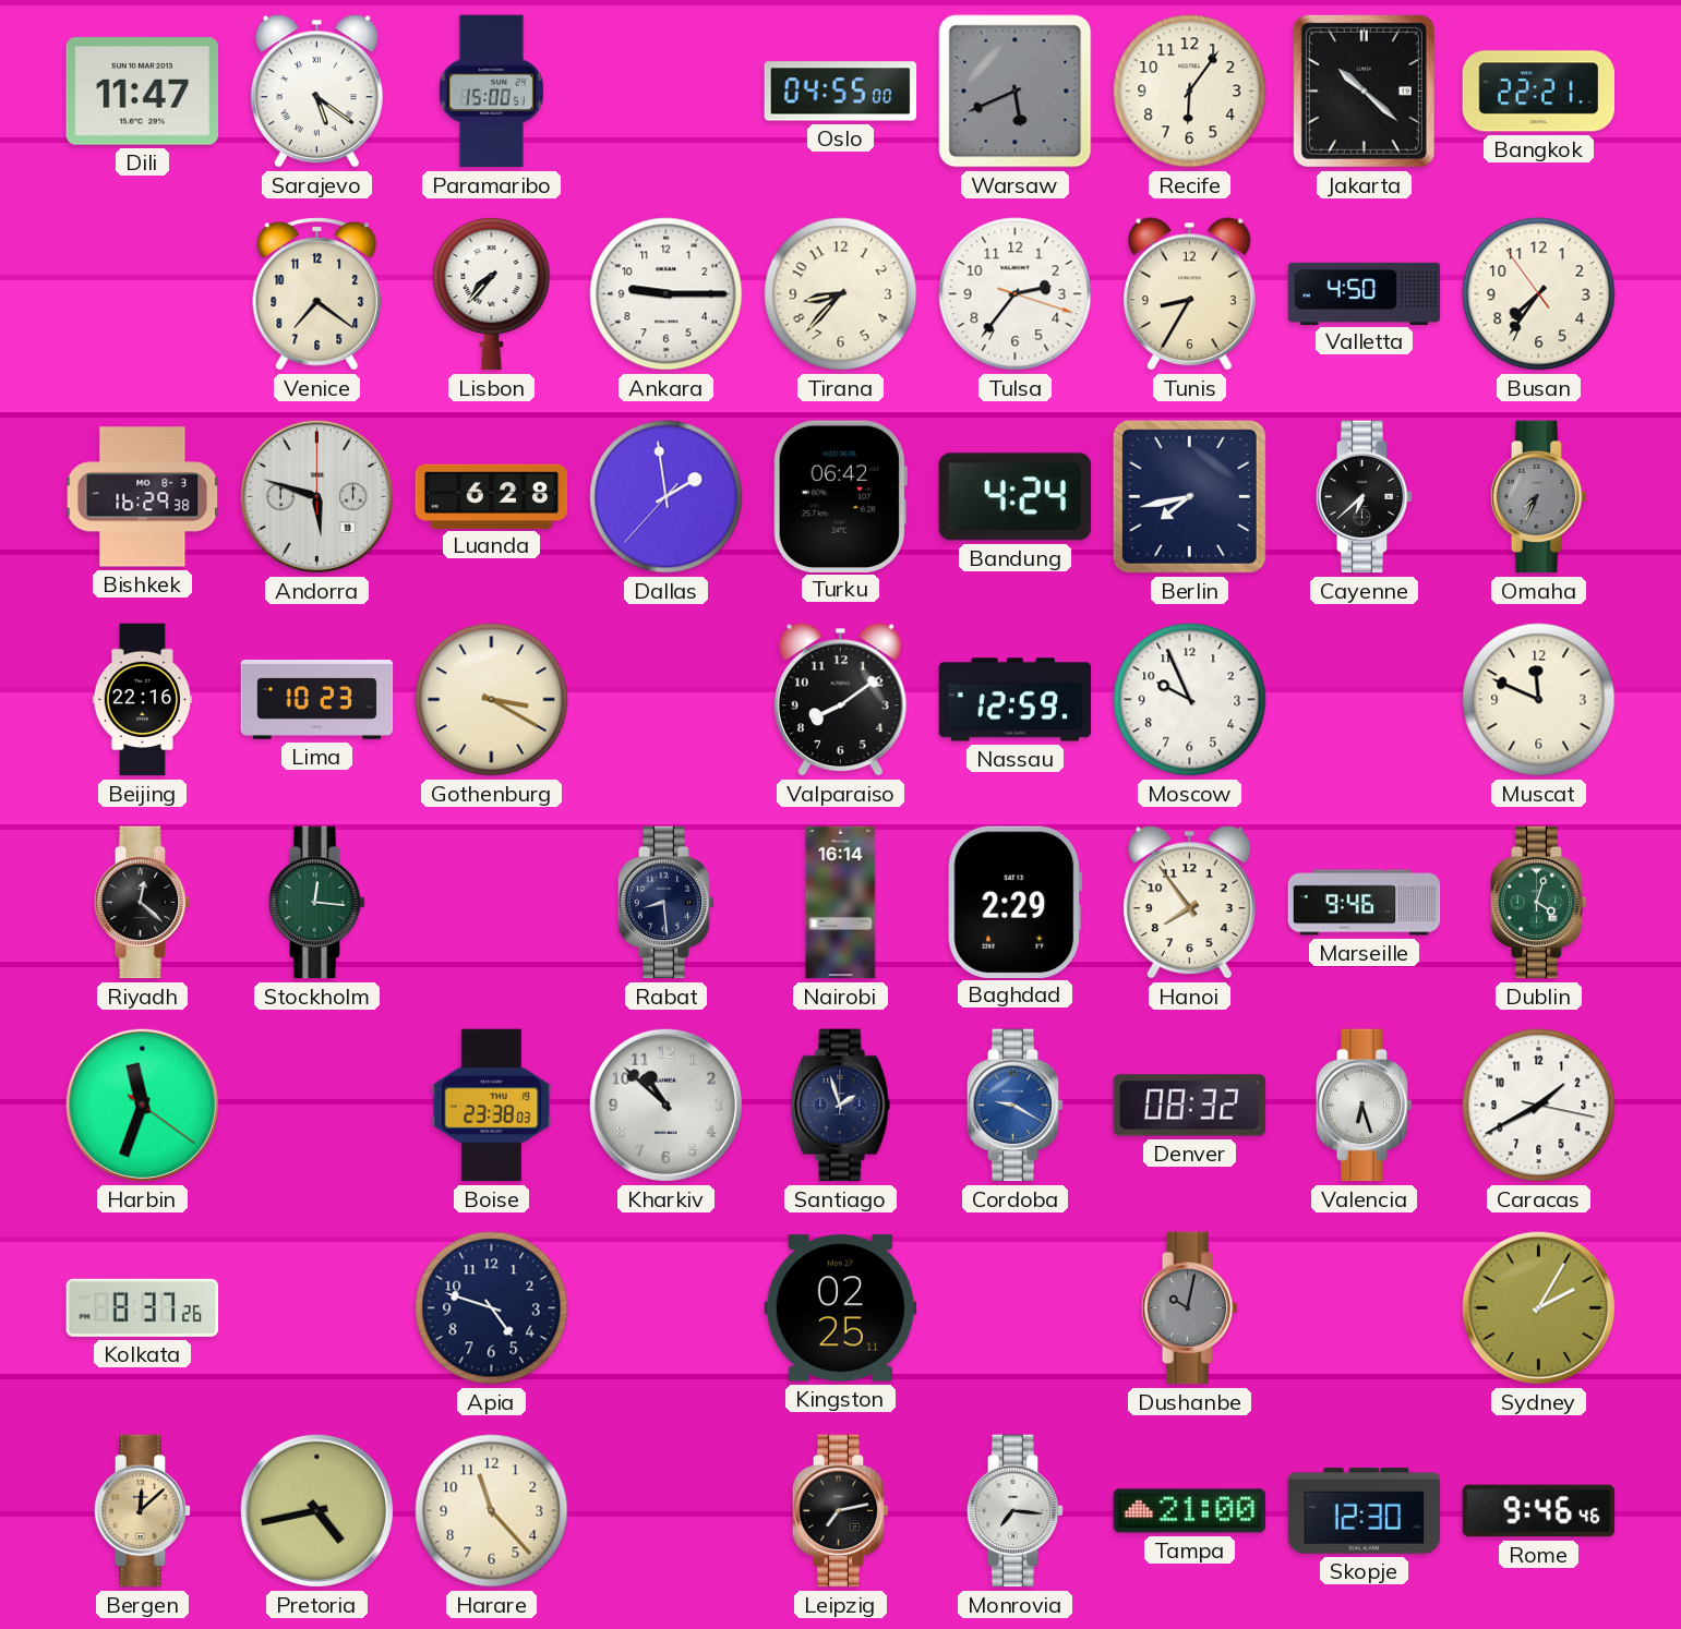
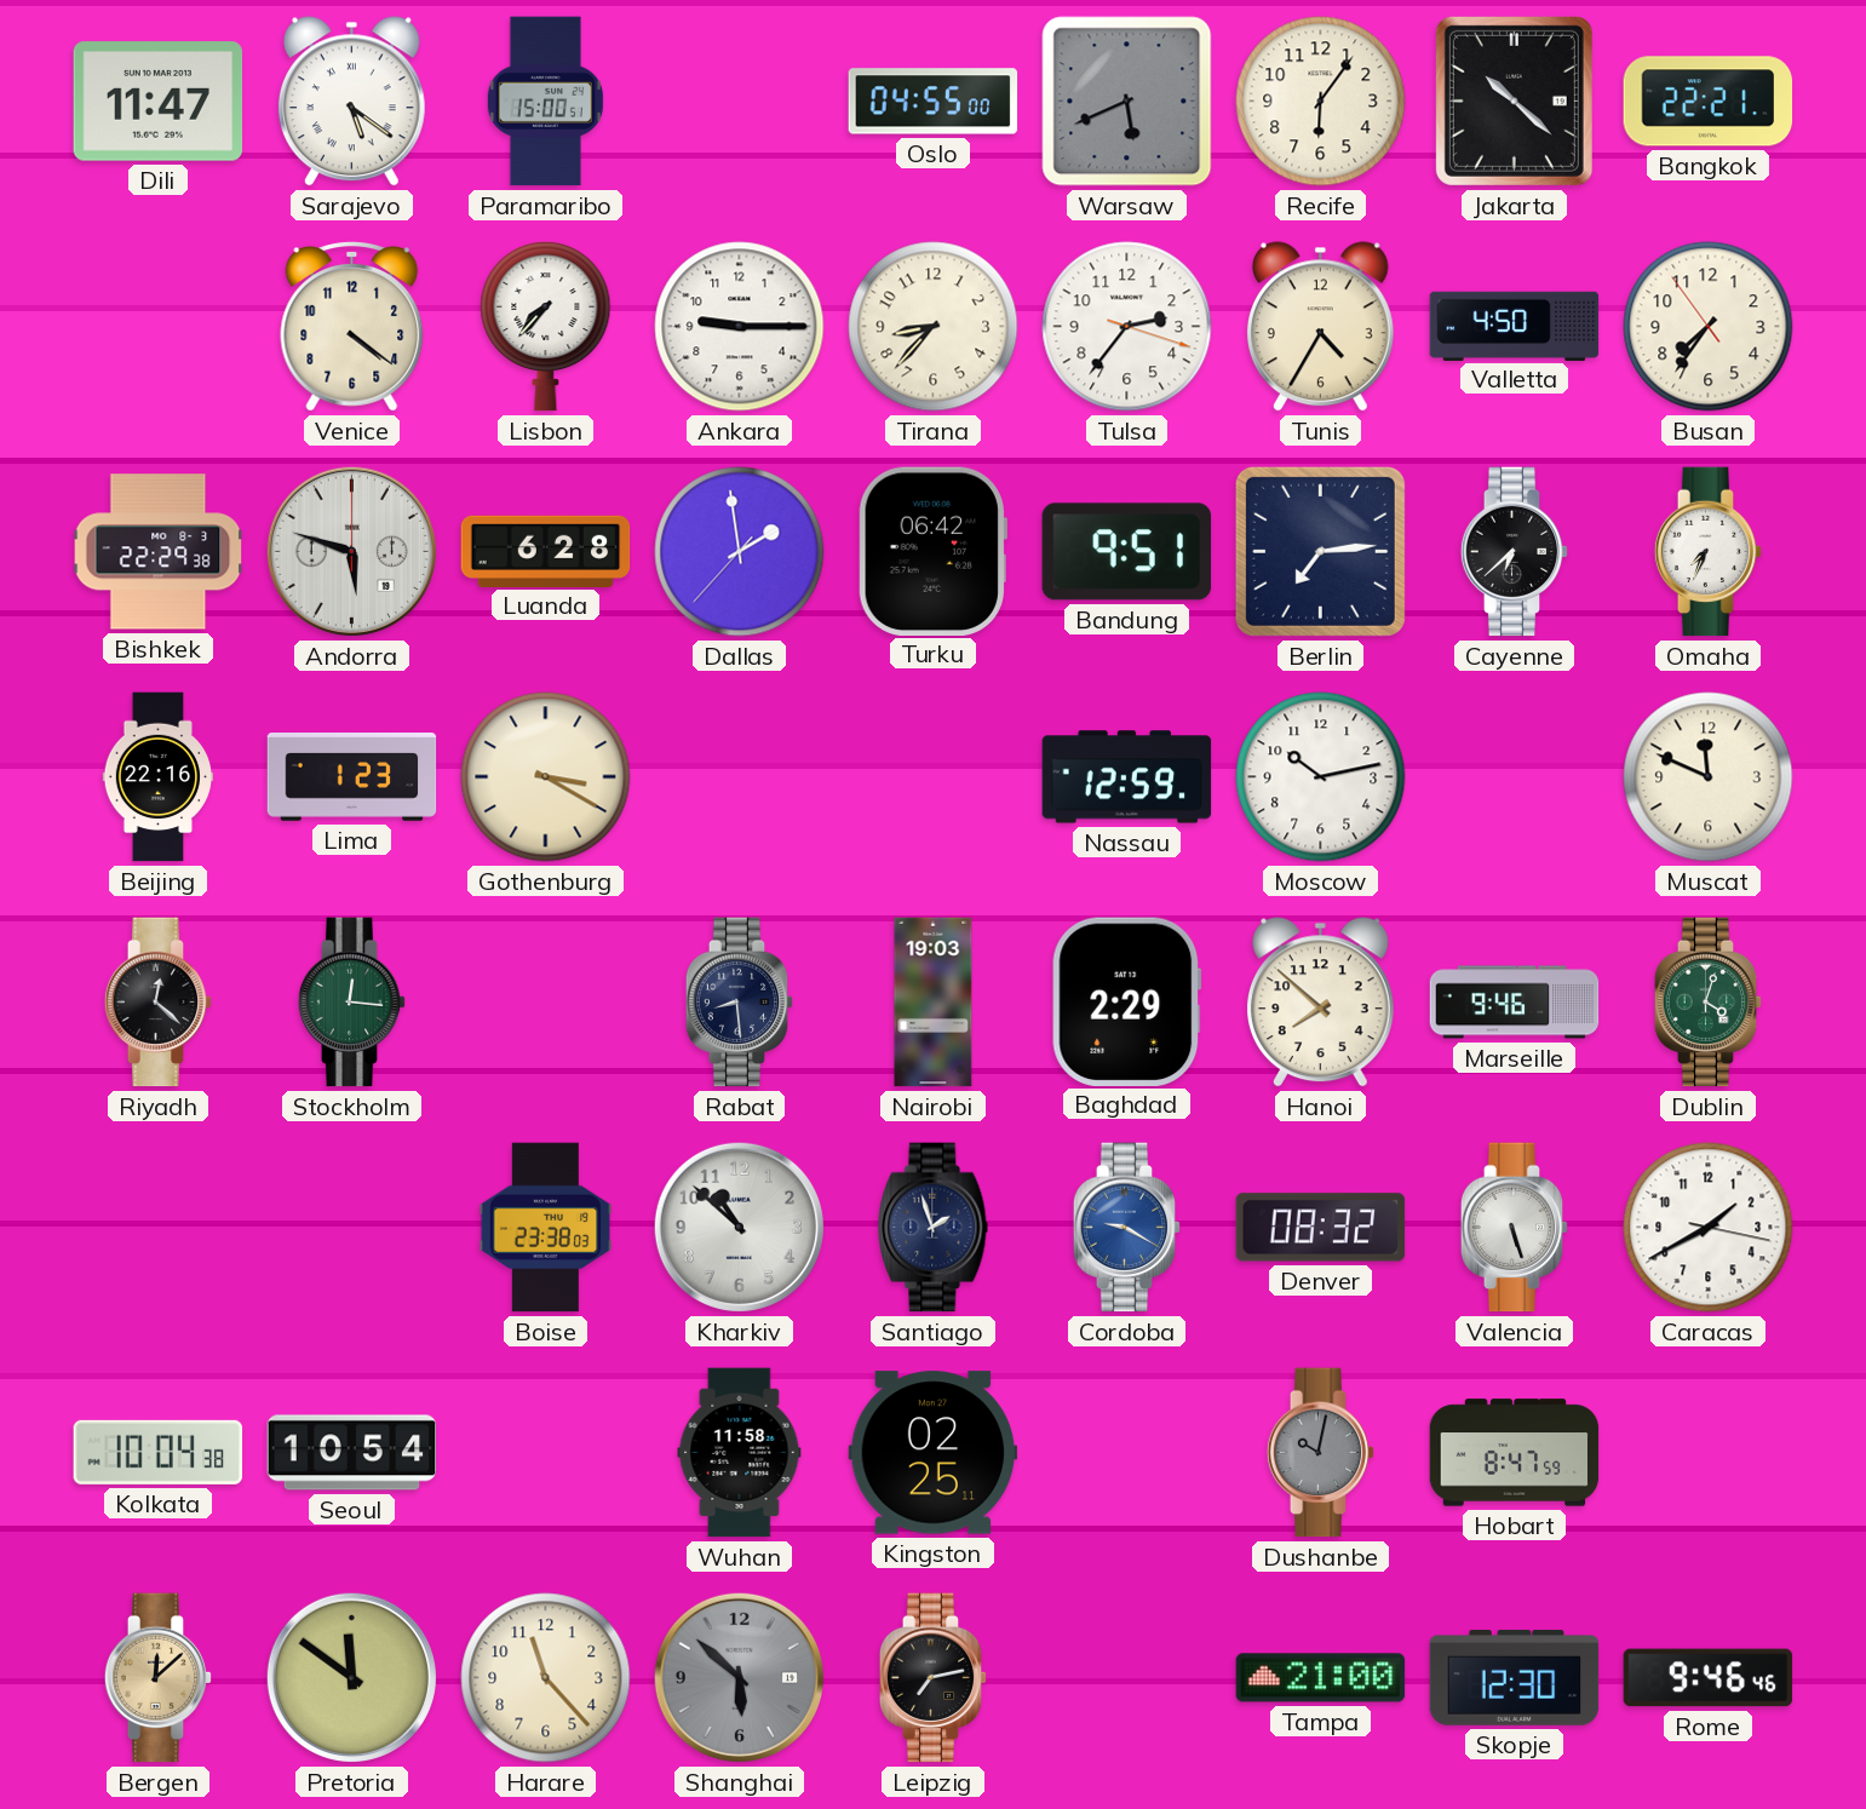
Venice: 7:21 -> 4:21 (352, 327)
Tunis: 8:35 -> 4:35 (1320, 327)
Bishkek: 16:29 -> 22:29 (159, 552)
Bandung: 4:24 -> 9:51 (1127, 552)
Berlin: 7:43 -> 7:14 (1320, 551)
Omaha dial: grey -> white (1709, 552)
Lima: 10:23 -> 1:23 (352, 777)
Valparaiso: 8:09 -> none (840, 700)
Moscow: 9:56 -> 10:13 (1321, 777)
Nairobi: 16:14 -> 19:03 (934, 1003)
Hanoi: 7:54 -> 7:52 (1320, 1003)
Harbin: 11:33 -> none (142, 1105)
Valencia: 6:27 -> 5:27 (1515, 1228)
Kolkata: 8:37 -> 10:04 (159, 1452)
Seoul: none -> 10:54 (352, 1453)
Apia: 4:48 -> none (492, 1308)
Wuhan: none -> 11:58 (740, 1453)
Hobart: none -> 8:47 (1515, 1453)
Sydney: 2:05 -> none (1538, 1307)
Pretoria: 4:43 -> 11:51 (351, 1677)
Shanghai: none -> 5:52 (739, 1677)
Monrovia: 7:16 -> none (1016, 1511)
